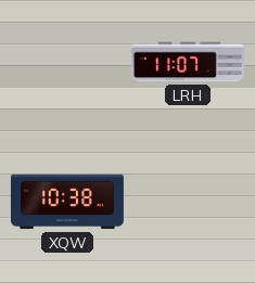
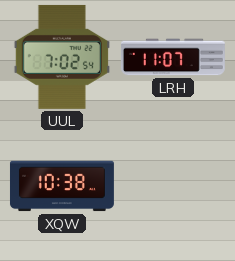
UUL: none -> 7:02 (62, 57)
